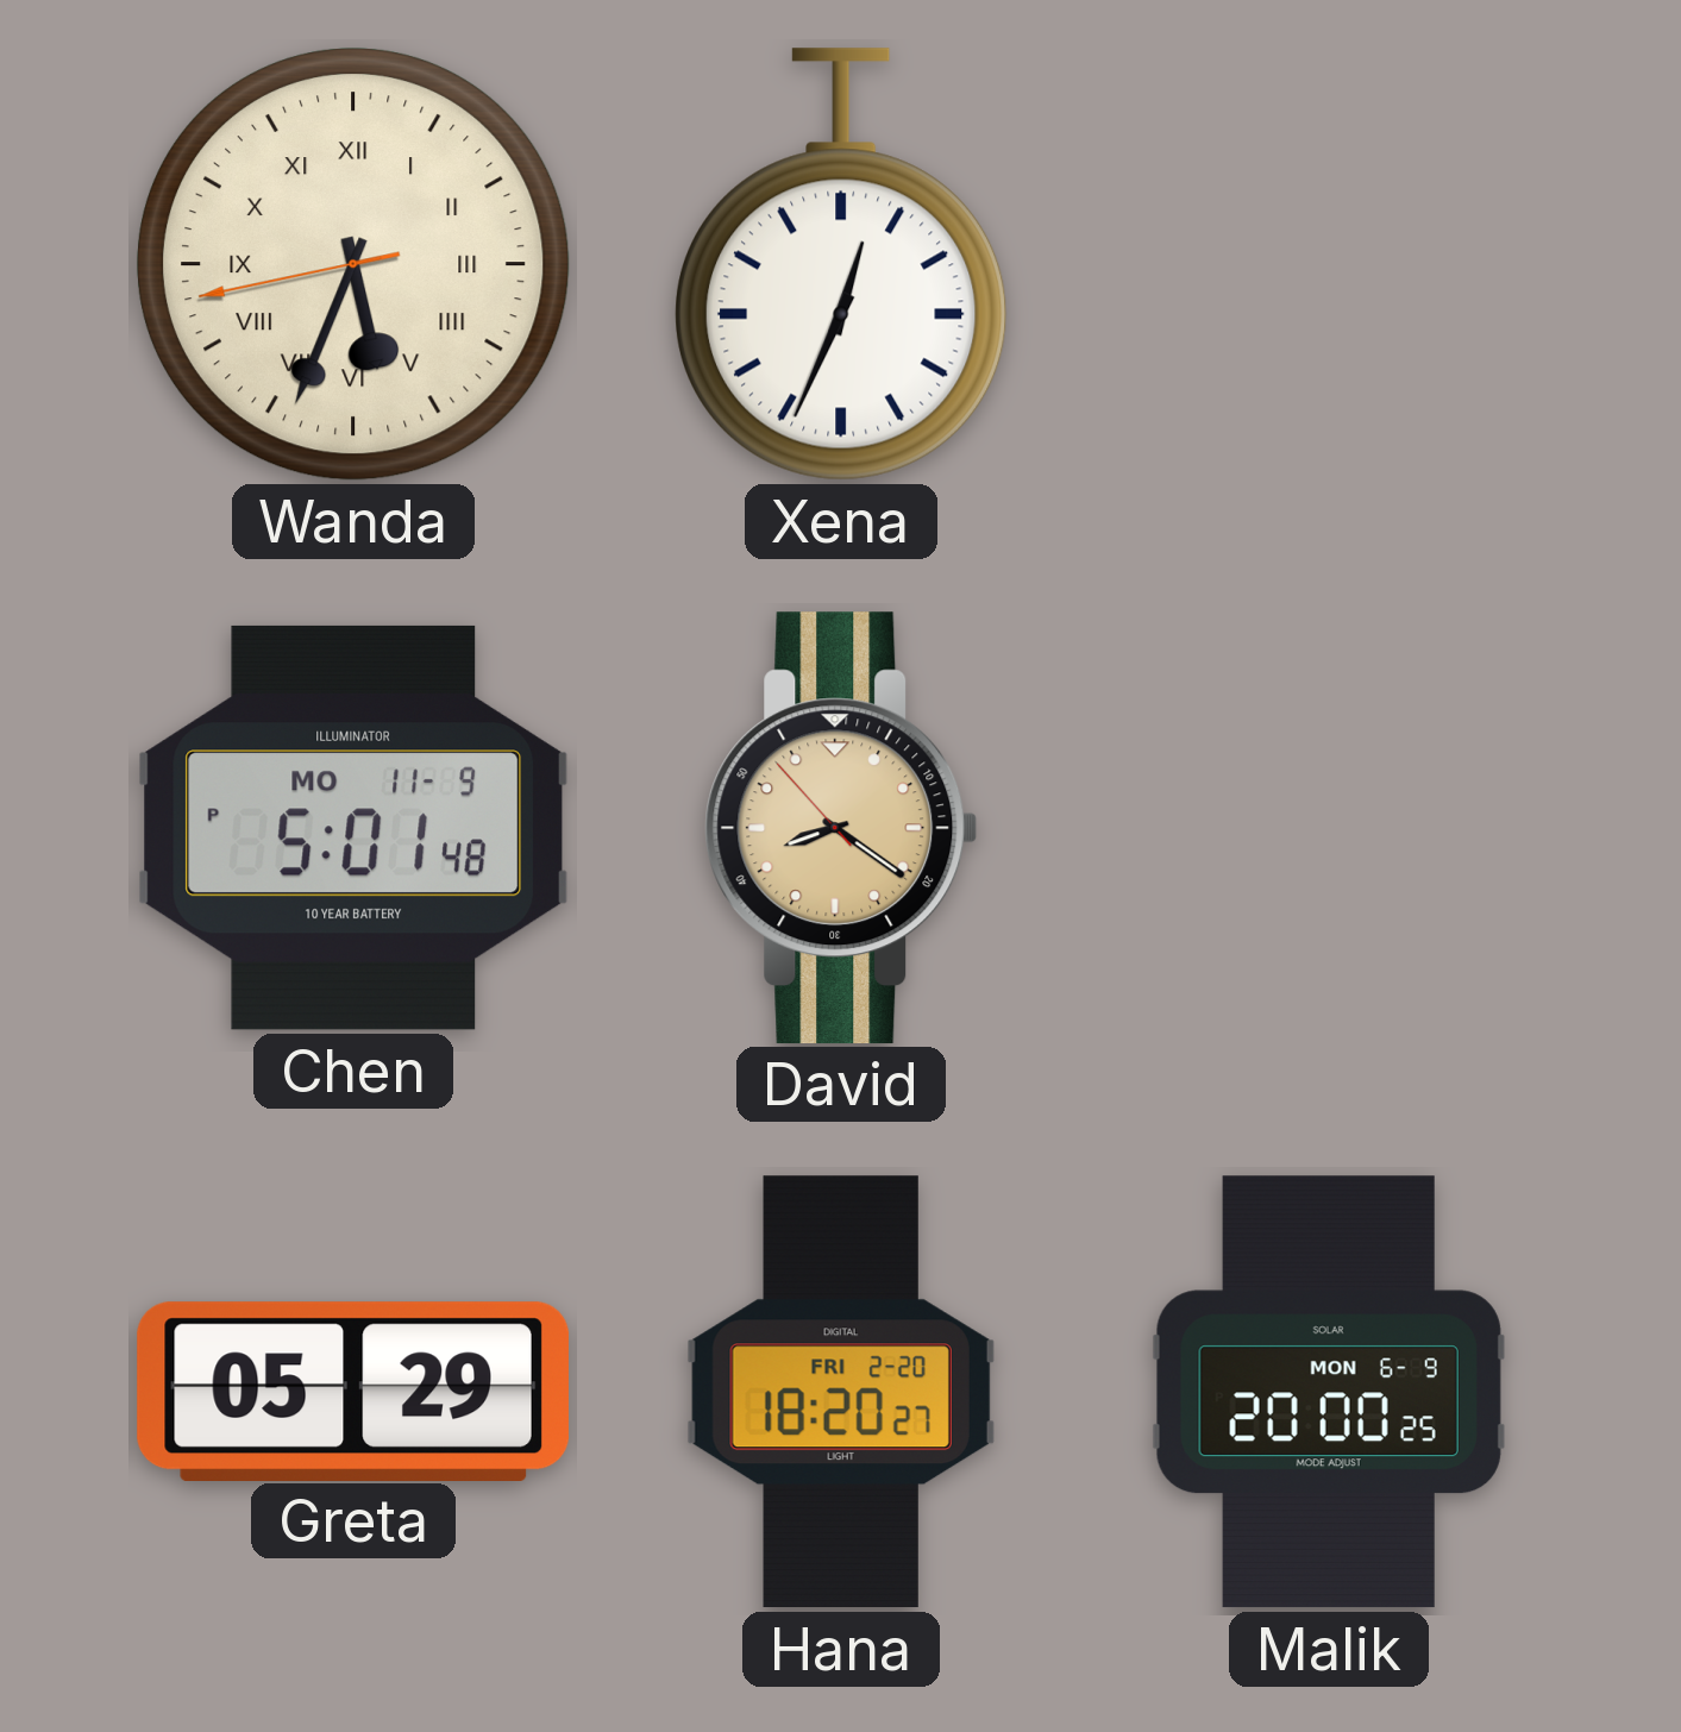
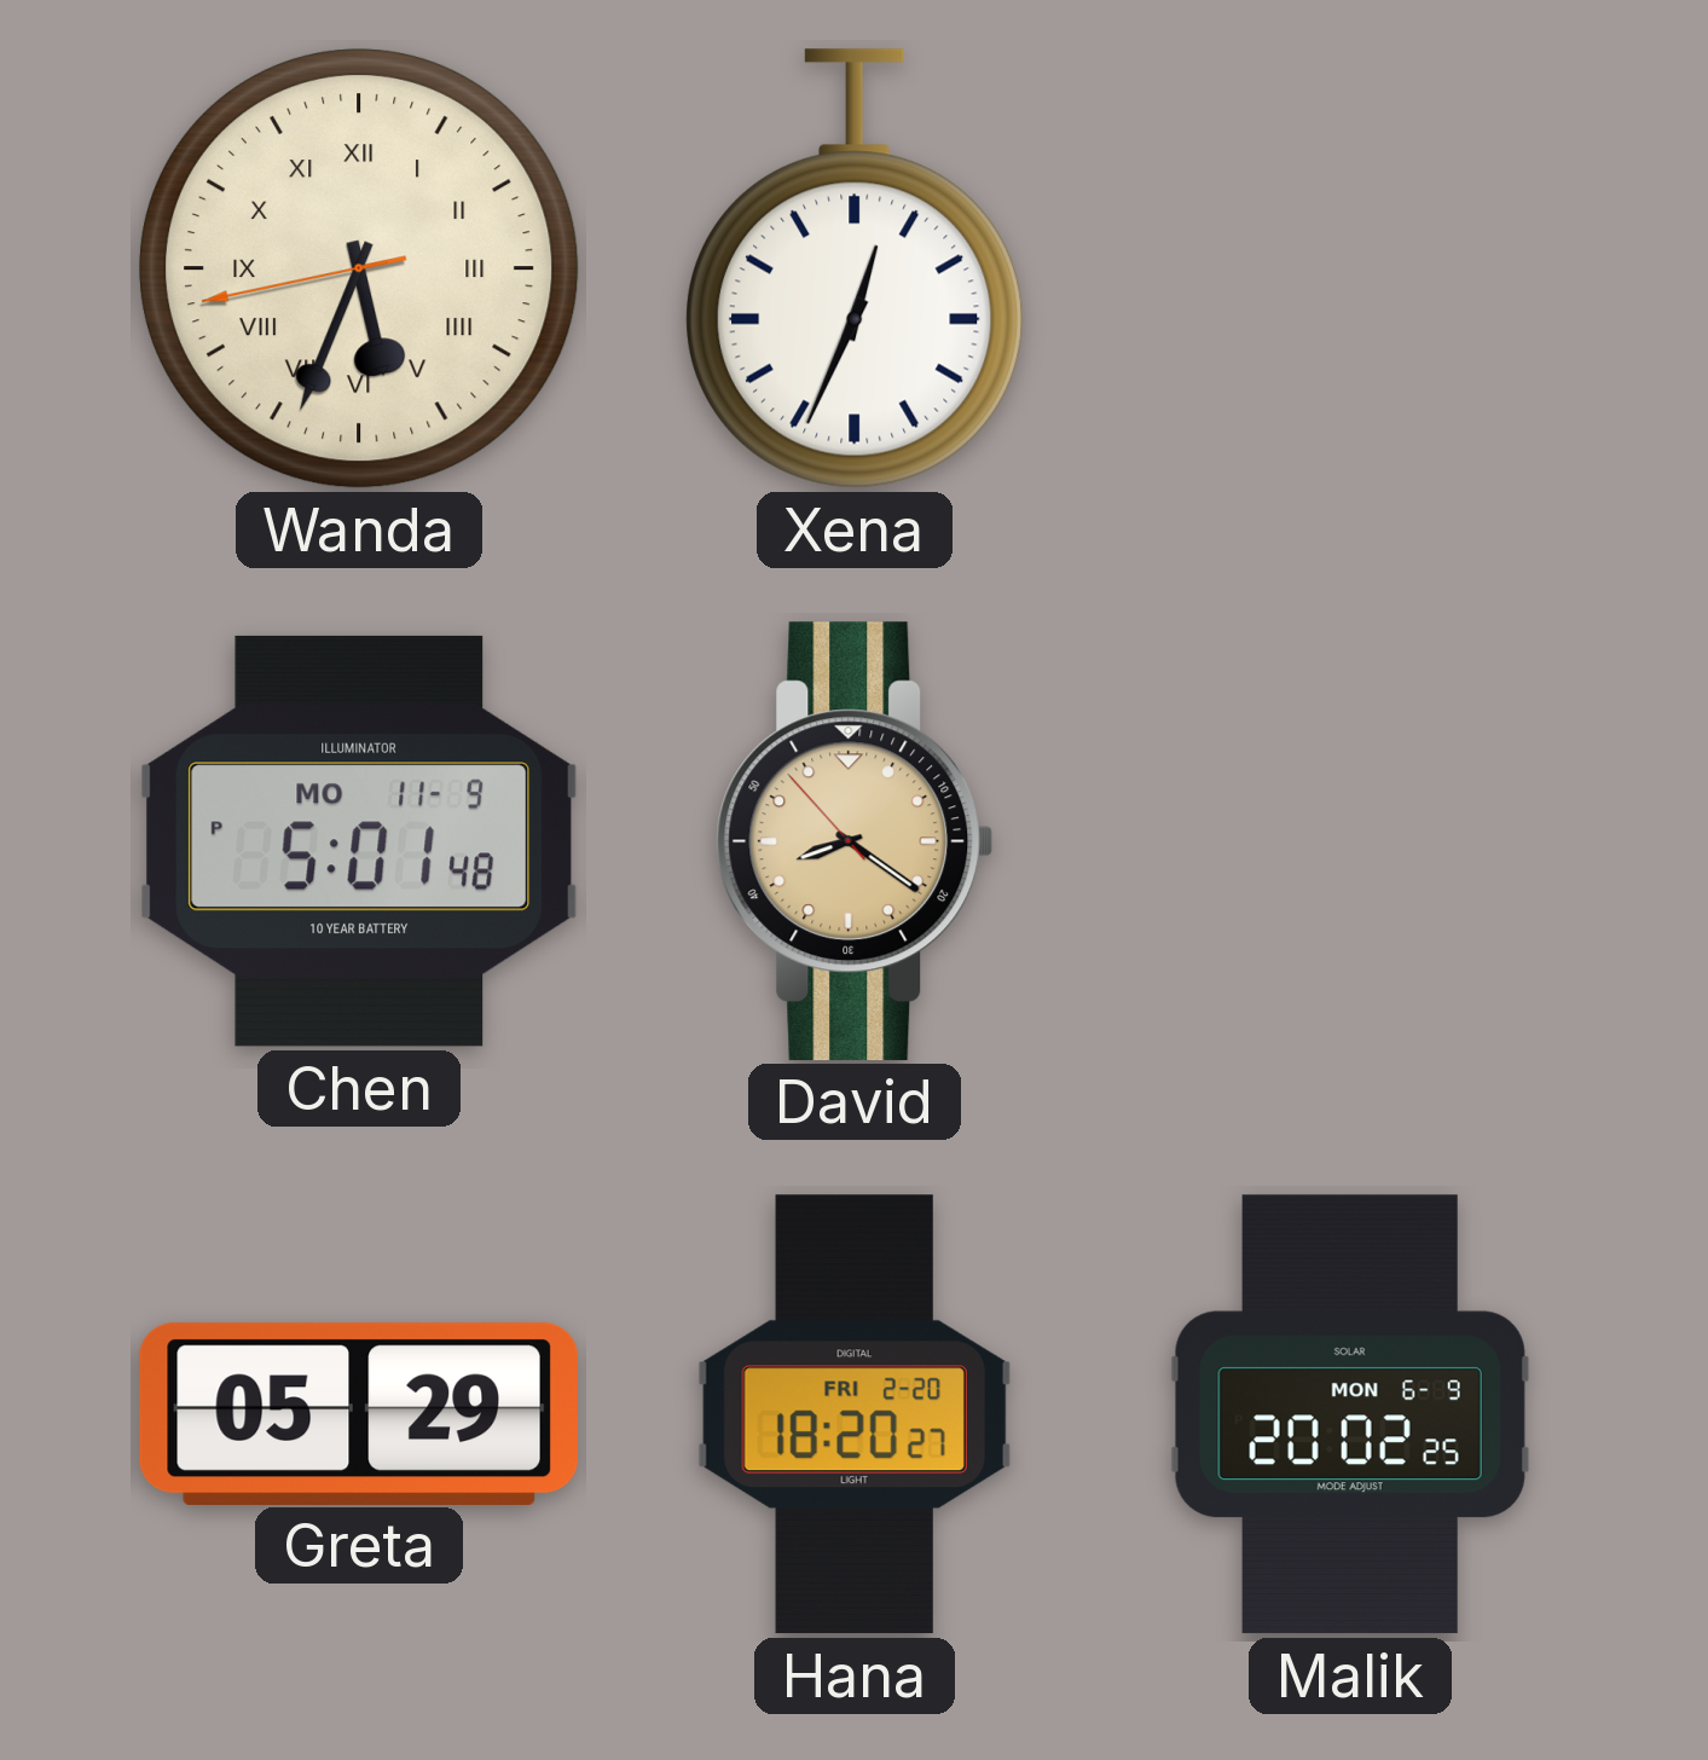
Malik: 20:00 -> 20:02 (1350, 1414)
